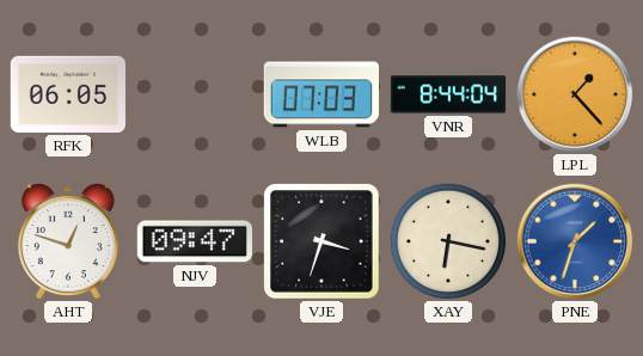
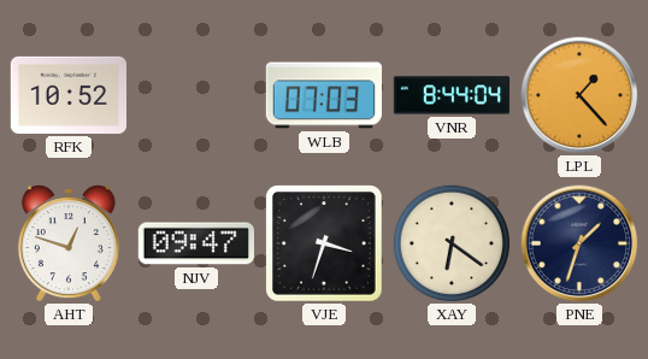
RFK: 06:05 -> 10:52 (67, 95)
XAY: 6:17 -> 6:21 (450, 242)
PNE dial: blue -> navy (579, 243)
